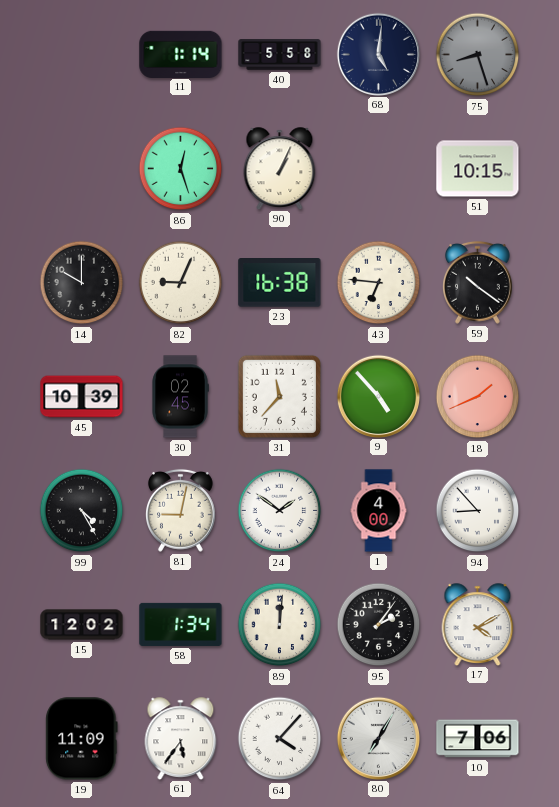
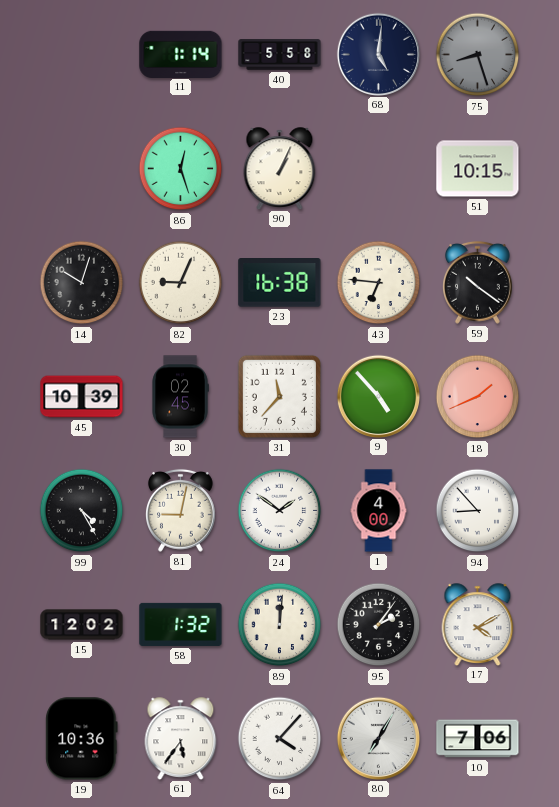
14: 10:00 -> 10:03 (82, 283)
58: 1:34 -> 1:32 (181, 624)
19: 11:09 -> 10:36 (82, 739)
